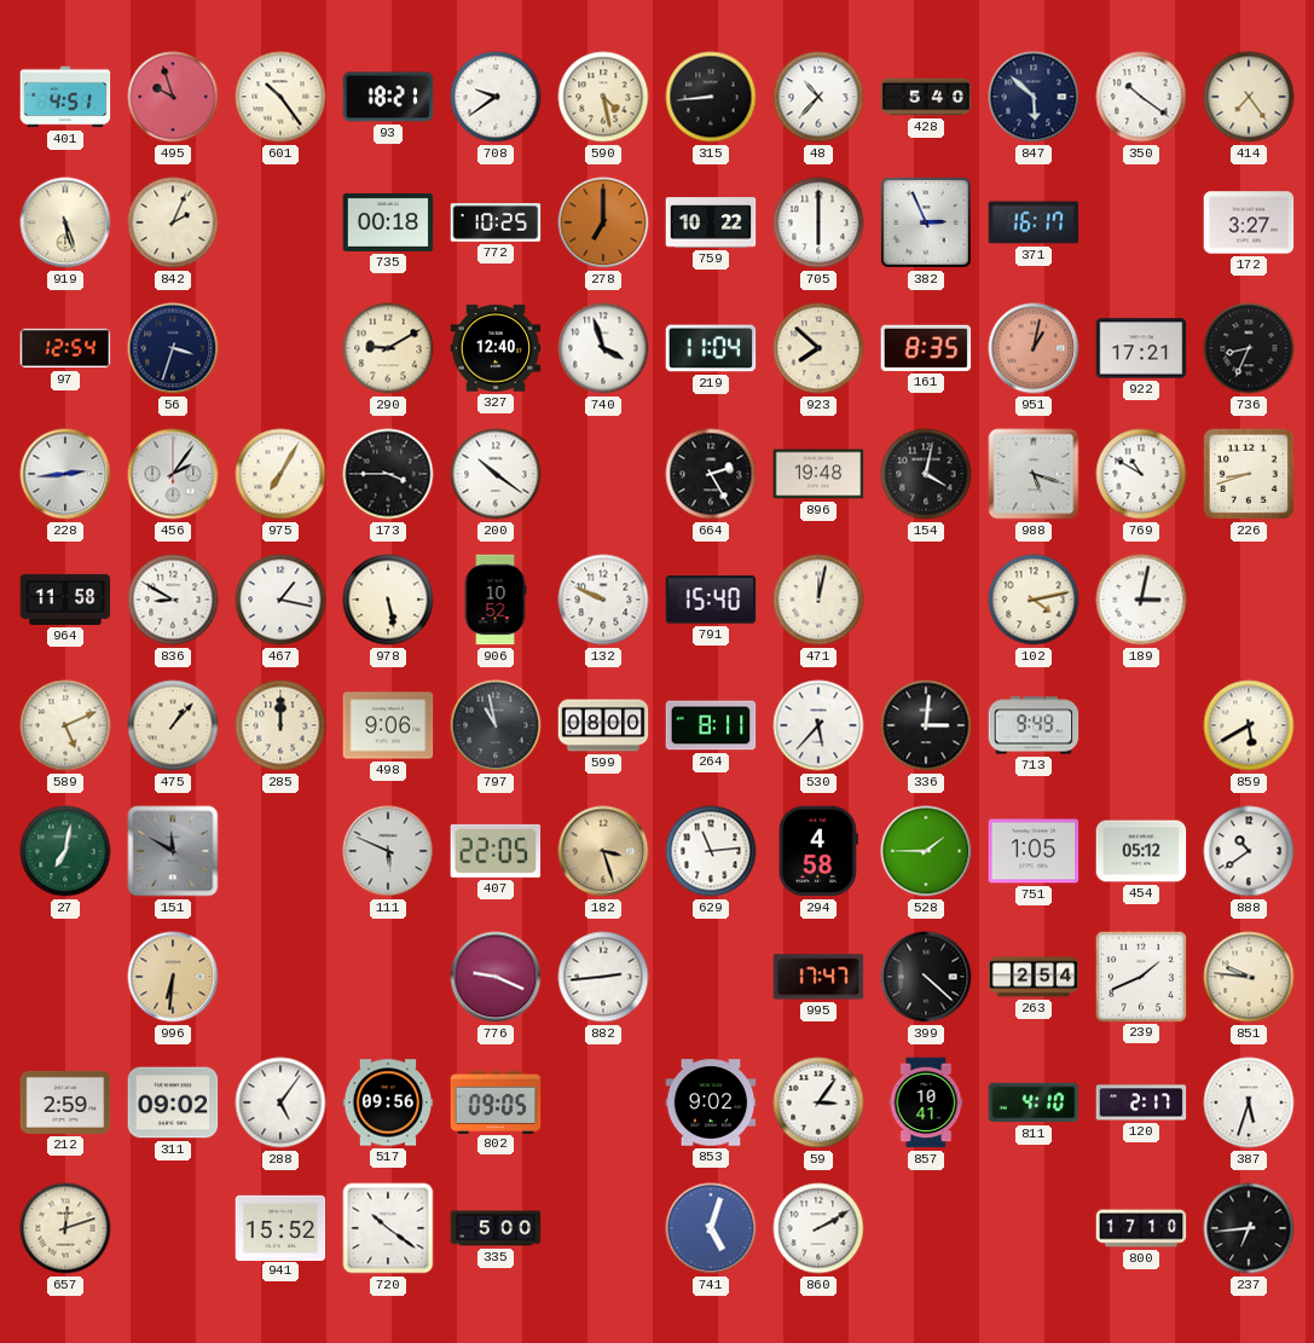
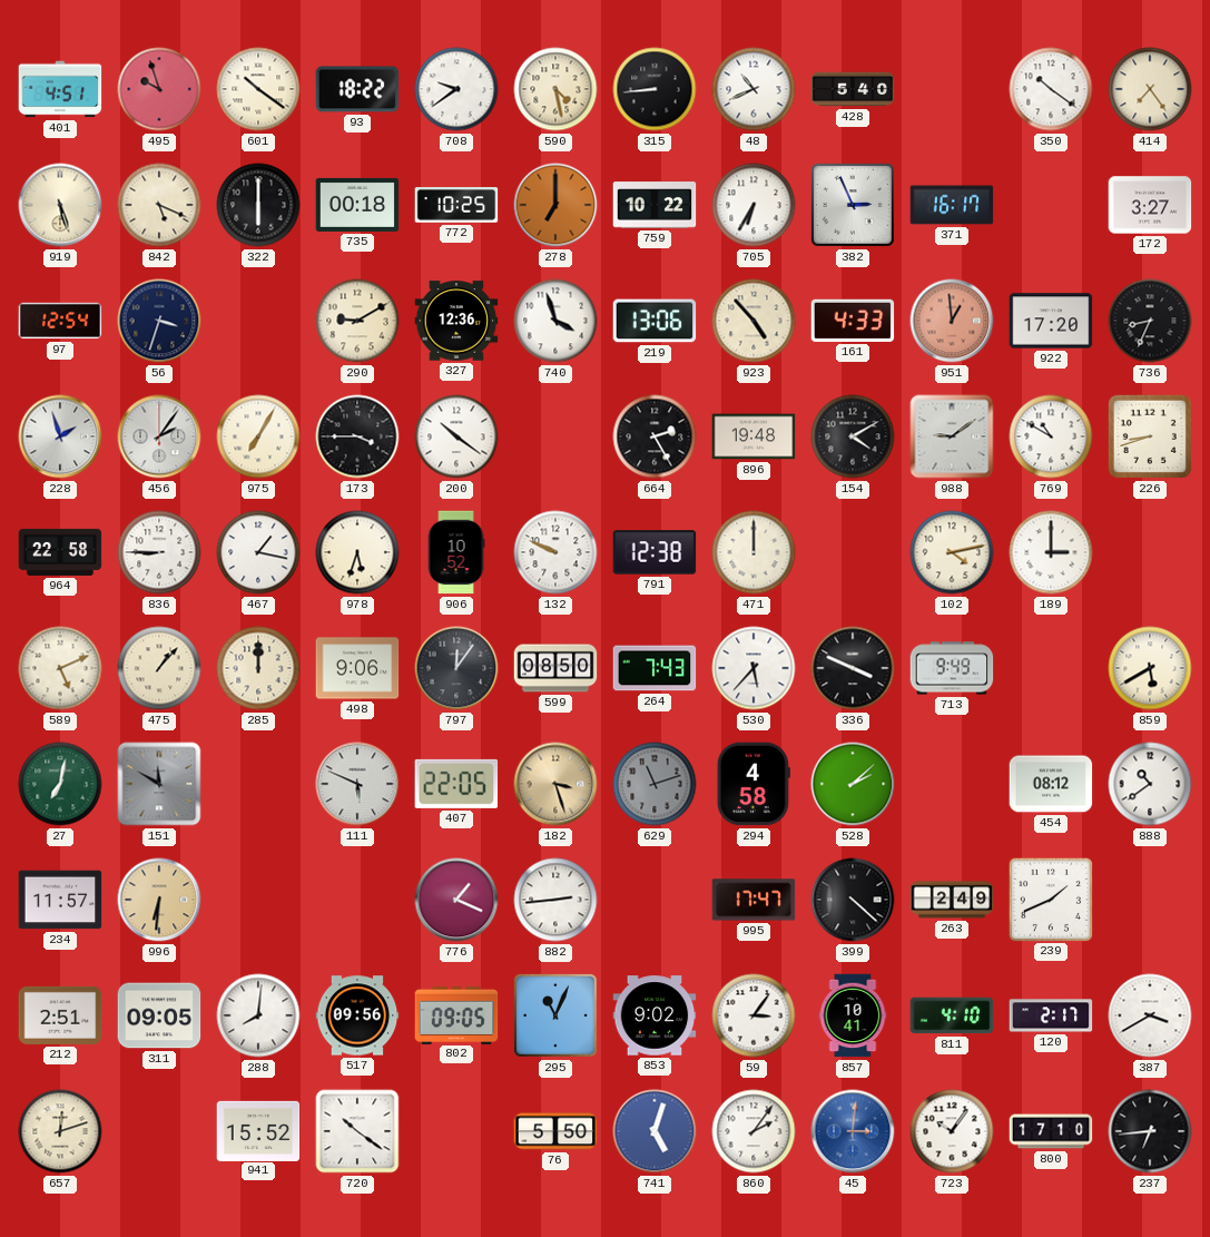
601: 10:24 -> 10:21 (258, 89)
93: 18:21 -> 18:22 (357, 89)
48: 10:37 -> 10:41 (754, 89)
847: 5:52 -> none (1034, 97)
842: 2:04 -> 5:19 (159, 205)
322: none -> 6:00 (258, 205)
705: 6:00 -> 6:35 (754, 205)
327: 12:40 -> 12:36 (456, 321)
219: 11:04 -> 13:06 (655, 321)
923: 7:52 -> 4:53 (754, 321)
161: 8:35 -> 4:33 (853, 321)
951: 1:02 -> 12:59 (952, 321)
922: 17:21 -> 17:20 (1051, 321)
228: 2:44 -> 1:57 (60, 436)
154: 4:02 -> 4:10 (853, 436)
988: 5:18 -> 9:09 (952, 436)
964: 11:58 -> 22:58 (60, 552)
836: 8:50 -> 8:45 (159, 552)
978: 5:28 -> 5:33 (357, 552)
791: 15:40 -> 12:38 (655, 552)
471: 12:02 -> 12:00 (754, 552)
189: 3:02 -> 3:00 (1051, 552)
797: 10:58 -> 12:06 (456, 668)
599: 08:00 -> 08:50 (555, 668)
264: 8:11 -> 7:43 (655, 668)
336: 3:01 -> 3:49 (853, 668)
629: 11:14 -> 11:12 (655, 784)
629 dial: white -> grey (655, 784)
528: 1:45 -> 2:08 (853, 784)
751: 1:05 -> none (1034, 851)
454: 05:12 -> 08:12 (1051, 784)
234: none -> 11:57 (60, 900)
776: 9:19 -> 1:19 (456, 900)
263: 2:54 -> 2:49 (952, 900)
851: 9:46 -> none (1249, 977)
212: 2:59 -> 2:51 (60, 1015)
311: 09:02 -> 09:05 (159, 1015)
288: 5:06 -> 8:01 (258, 1015)
295: none -> 11:04 (555, 1015)
387: 5:33 -> 3:40 (1150, 1015)
335: 5:00 -> none (496, 1228)
76: none -> 5:50 (555, 1131)
860: 2:10 -> 2:06 (754, 1131)
45: none -> 3:01 (853, 1131)
723: none -> 10:06 (952, 1131)
